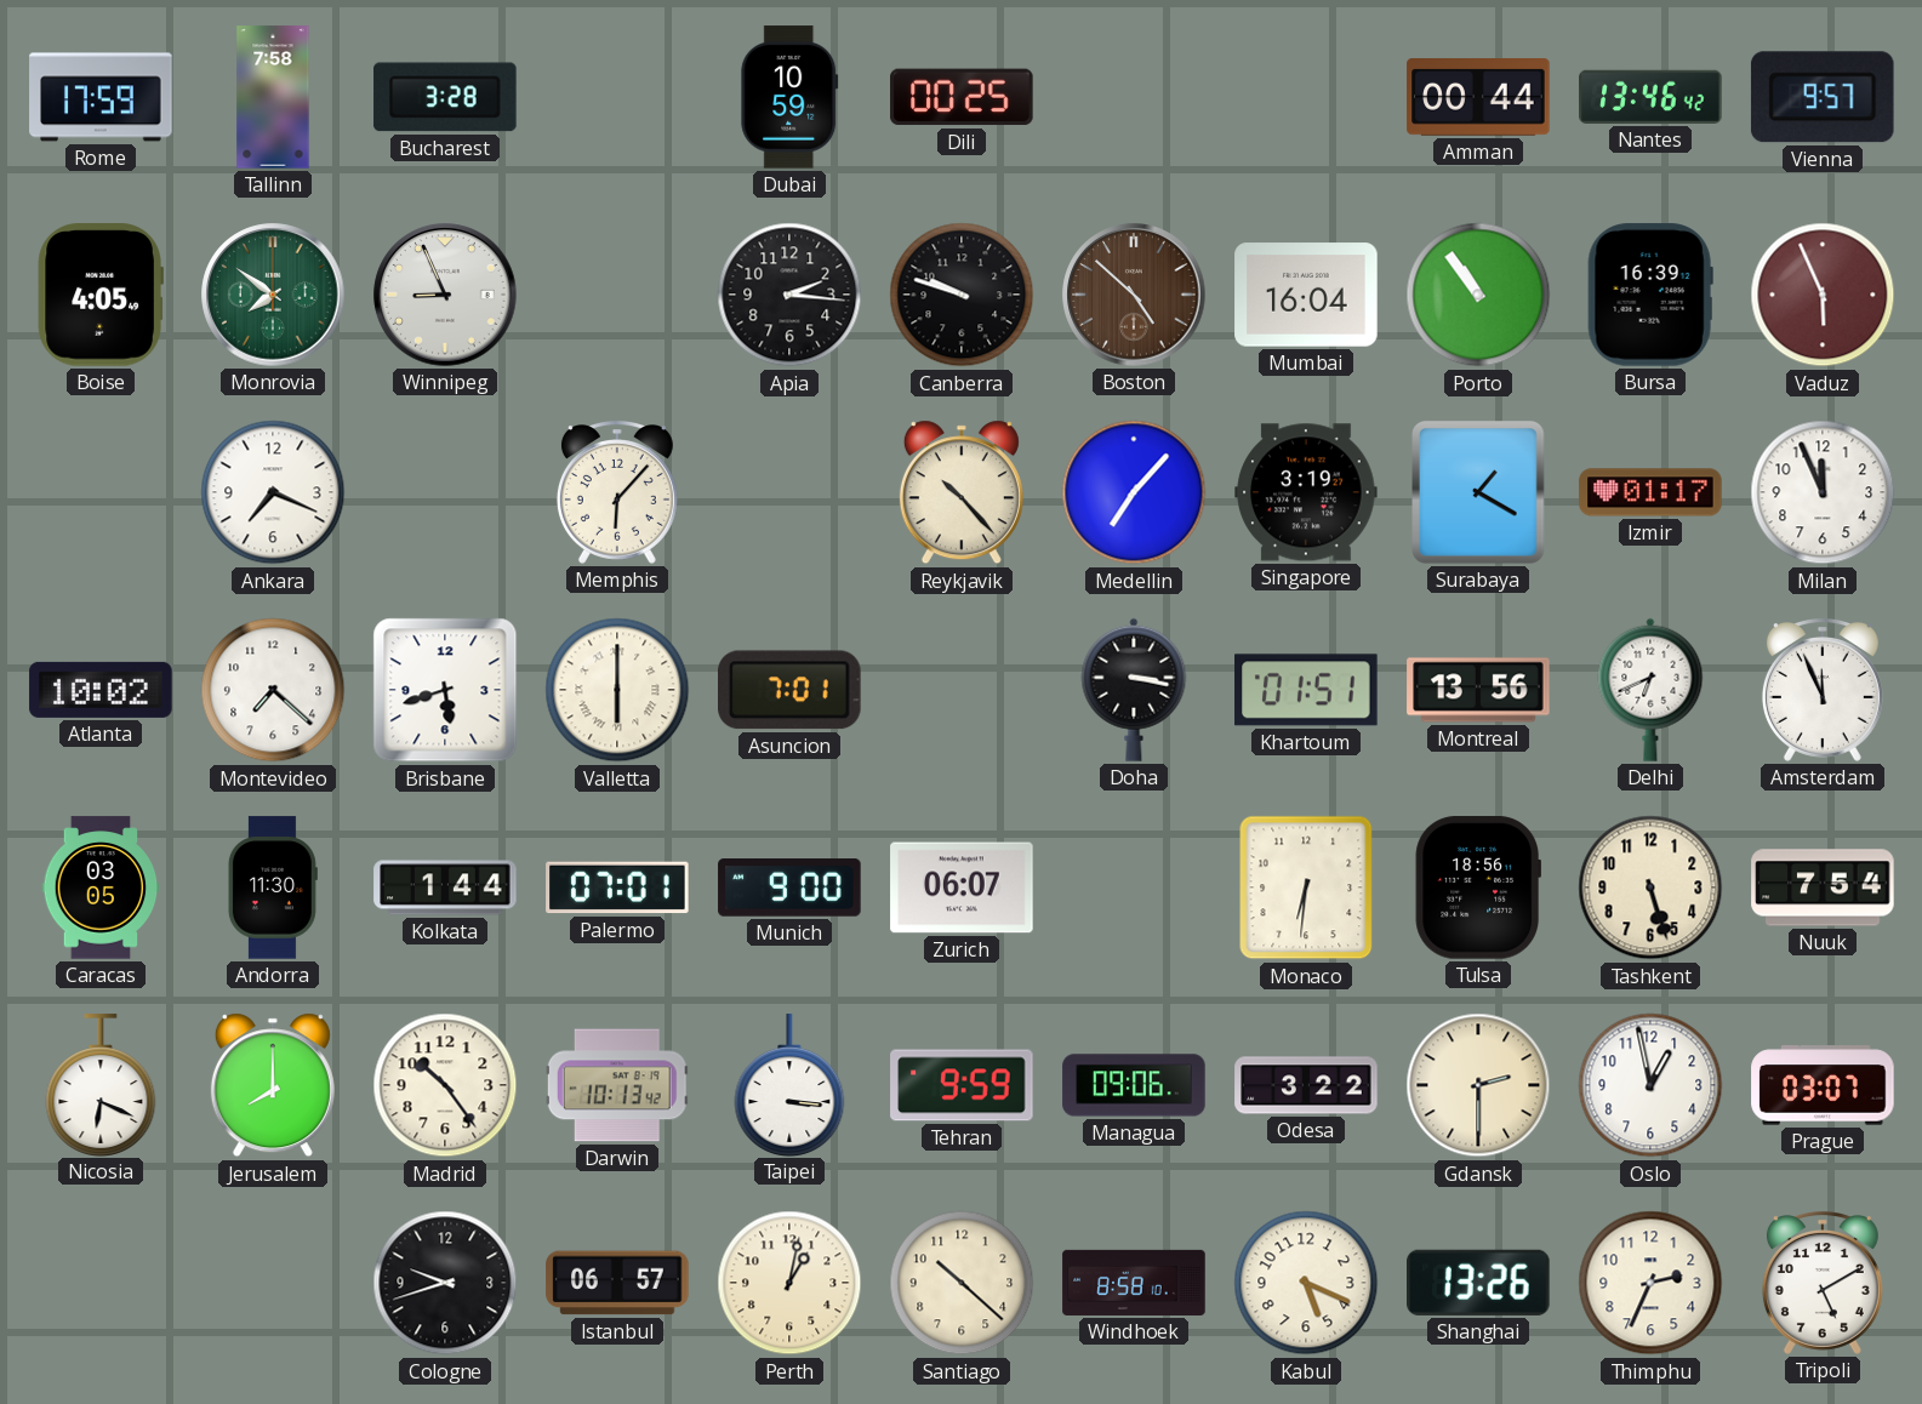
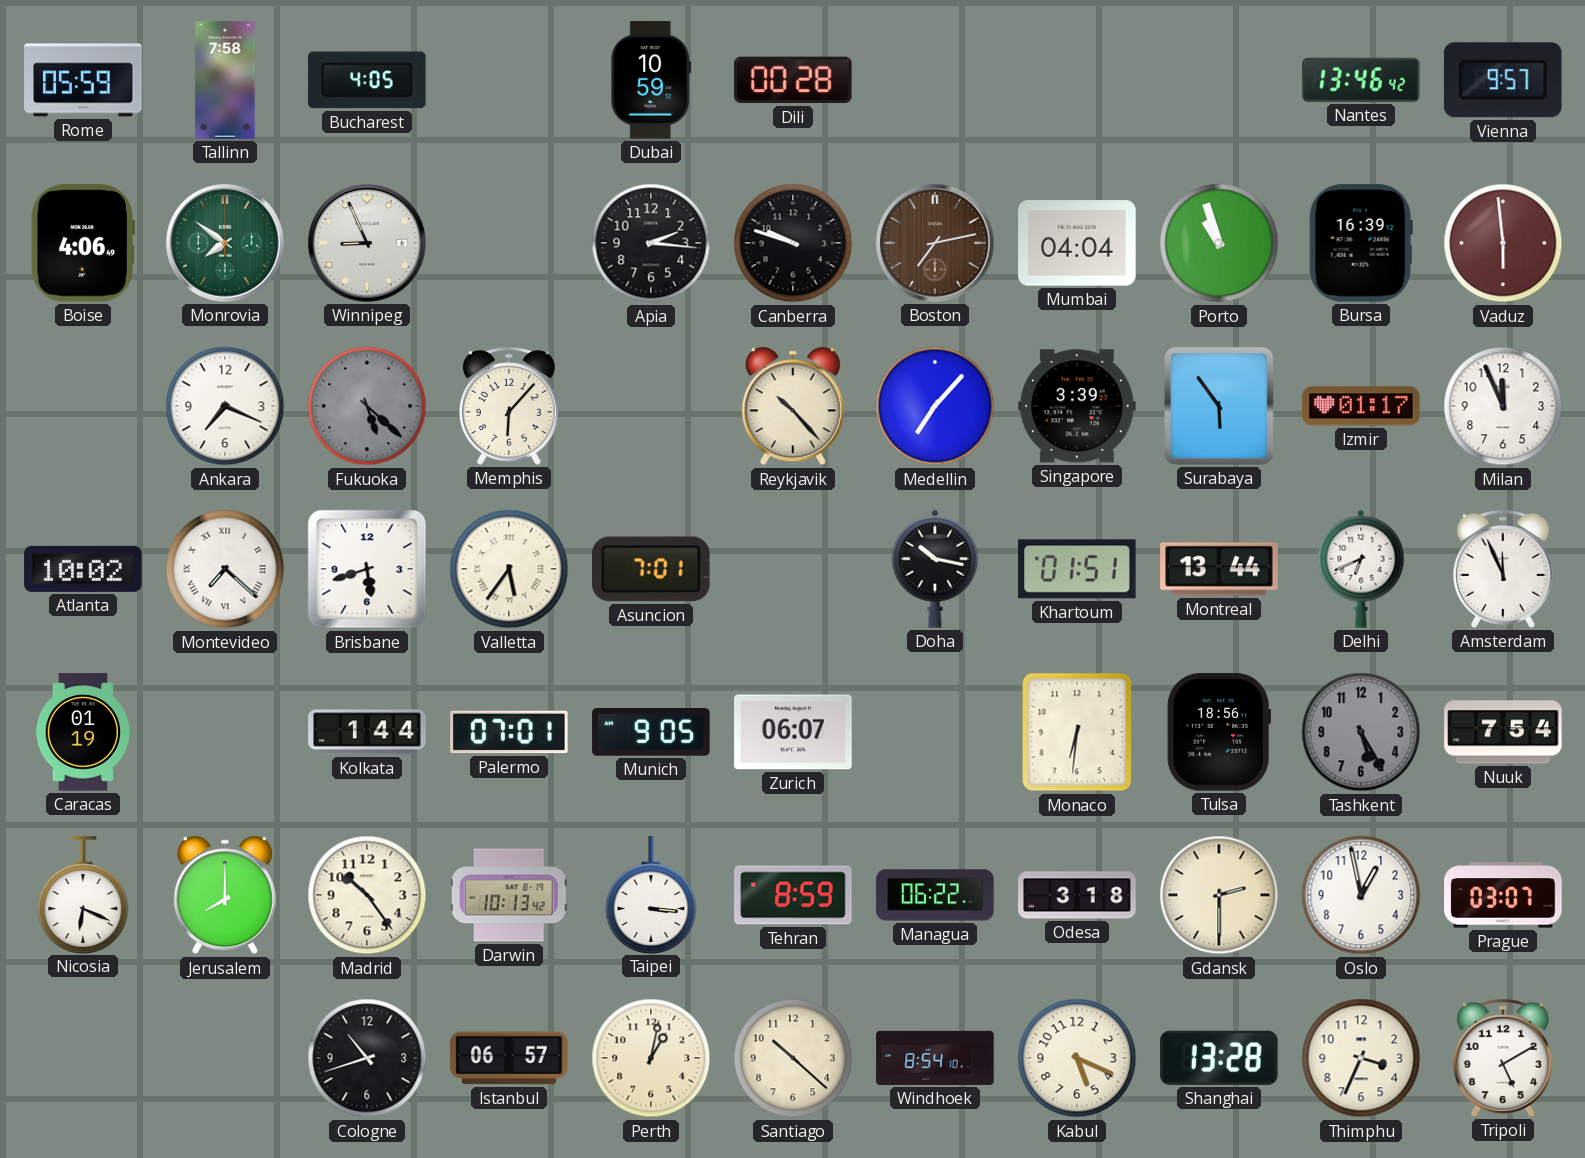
Rome: 17:59 -> 05:59 (83, 80)
Bucharest: 3:28 -> 4:05 (367, 80)
Dili: 00:25 -> 00:28 (793, 80)
Amman: 00:44 -> none (1478, 98)
Boise: 4:05 -> 4:06 (83, 243)
Boston: 4:52 -> 7:13 (935, 243)
Mumbai: 16:04 -> 04:04 (1077, 243)
Porto: 10:54 -> 10:57 (1219, 243)
Vaduz: 5:56 -> 5:59 (1503, 243)
Fukuoka: none -> 5:22 (367, 406)
Singapore: 3:19 -> 3:39 (1077, 406)
Surabaya: 1:20 -> 5:54 (1220, 406)
Montevideo numerals: Arabic -> Roman (225, 569)
Valletta: 6:00 -> 5:36 (509, 569)
Doha: 3:17 -> 10:17 (935, 569)
Montreal: 13:56 -> 13:44 (1219, 569)
Caracas: 03:05 -> 01:19 (83, 732)
Andorra: 11:30 -> none (273, 888)
Munich: 9:00 -> 9:05 (651, 732)
Tashkent: 5:27 -> 5:25 (1361, 732)
Tashkent dial: cream -> grey (1361, 732)
Tehran: 9:59 -> 8:59 (793, 895)
Managua: 09:06 -> 06:22 (935, 895)
Odesa: 3:22 -> 3:18 (1077, 895)
Cologne: 9:42 -> 10:42 (367, 1058)
Windhoek: 8:58 -> 8:54 (935, 1058)
Shanghai: 13:26 -> 13:28 (1219, 1058)
Thimphu: 2:34 -> 3:34 (1361, 1058)
